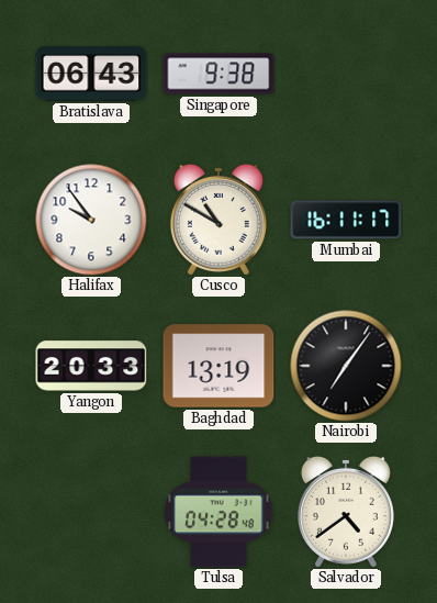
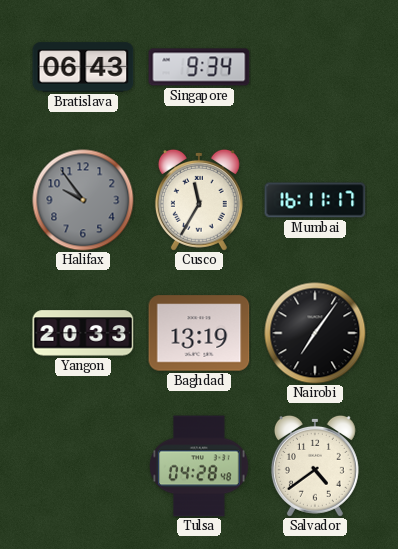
Singapore: 9:38 -> 9:34 (199, 67)
Halifax dial: white -> grey (83, 200)
Cusco: 10:50 -> 11:35 (199, 200)
